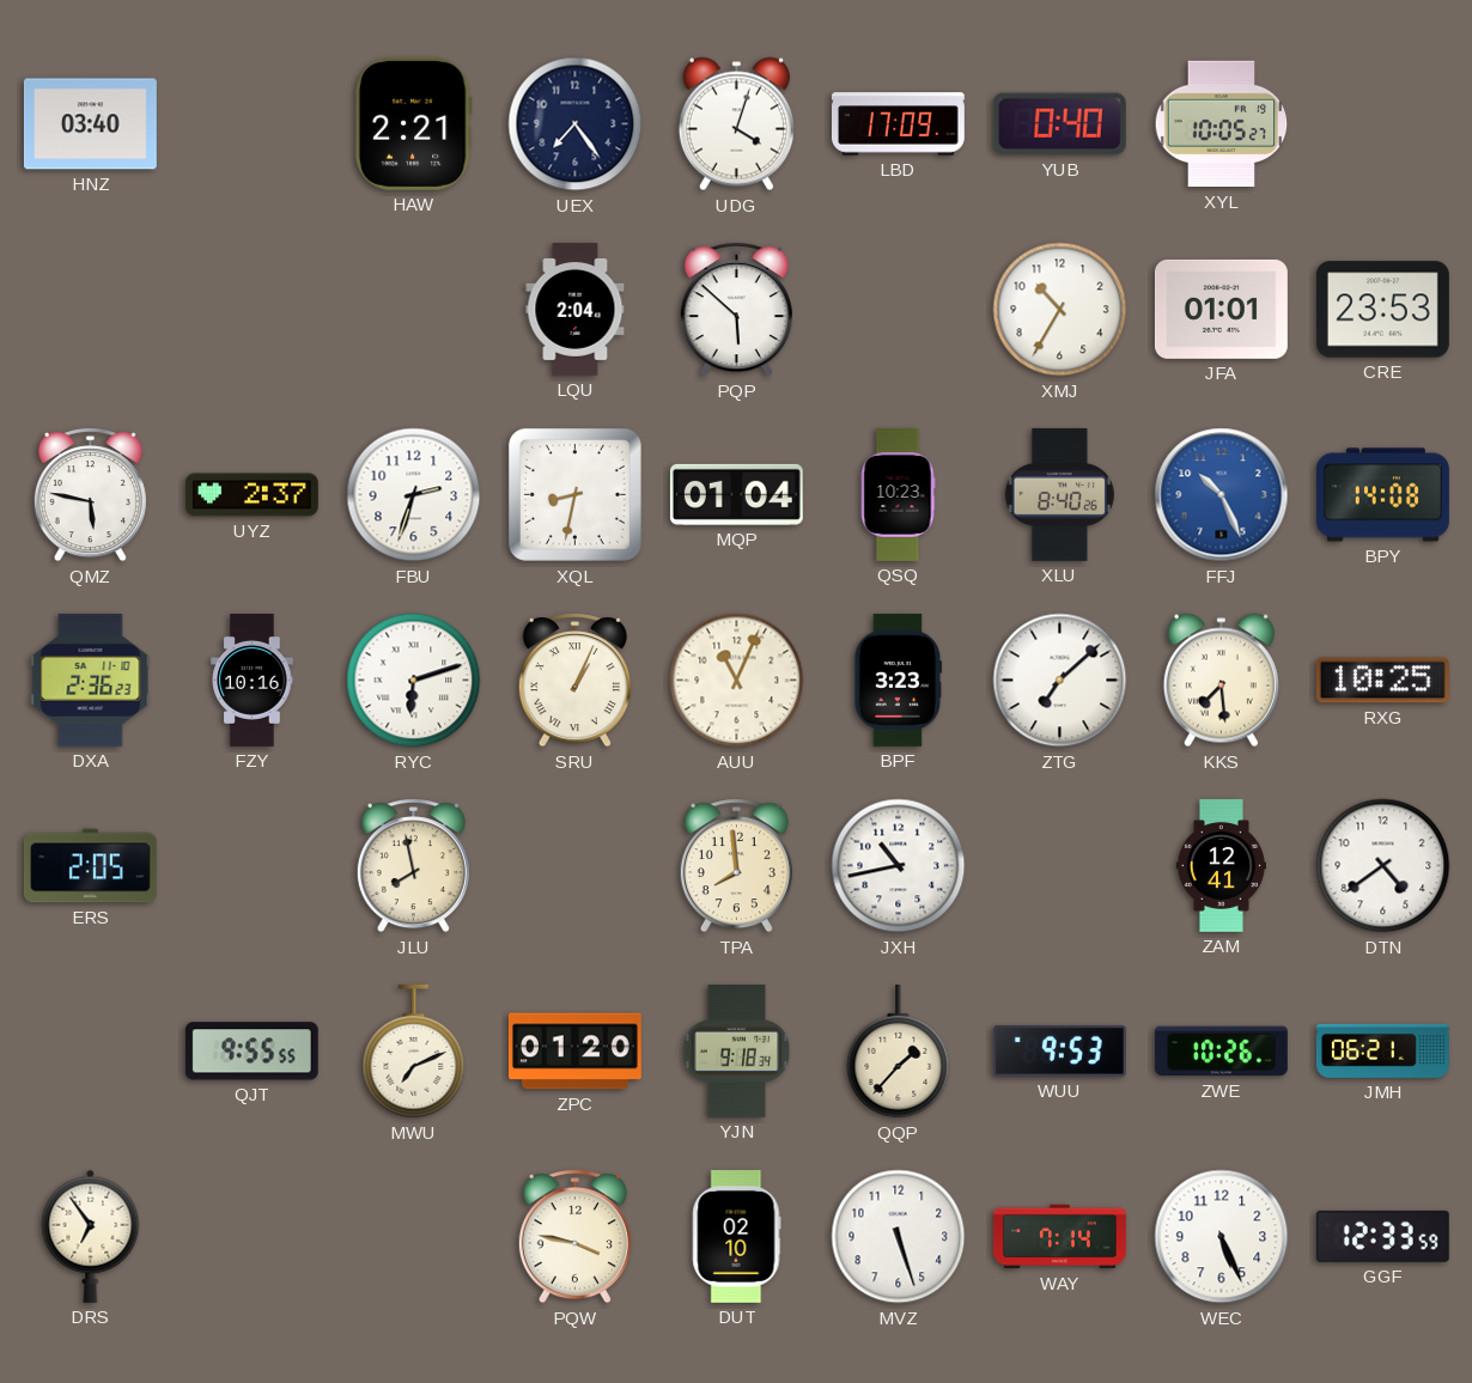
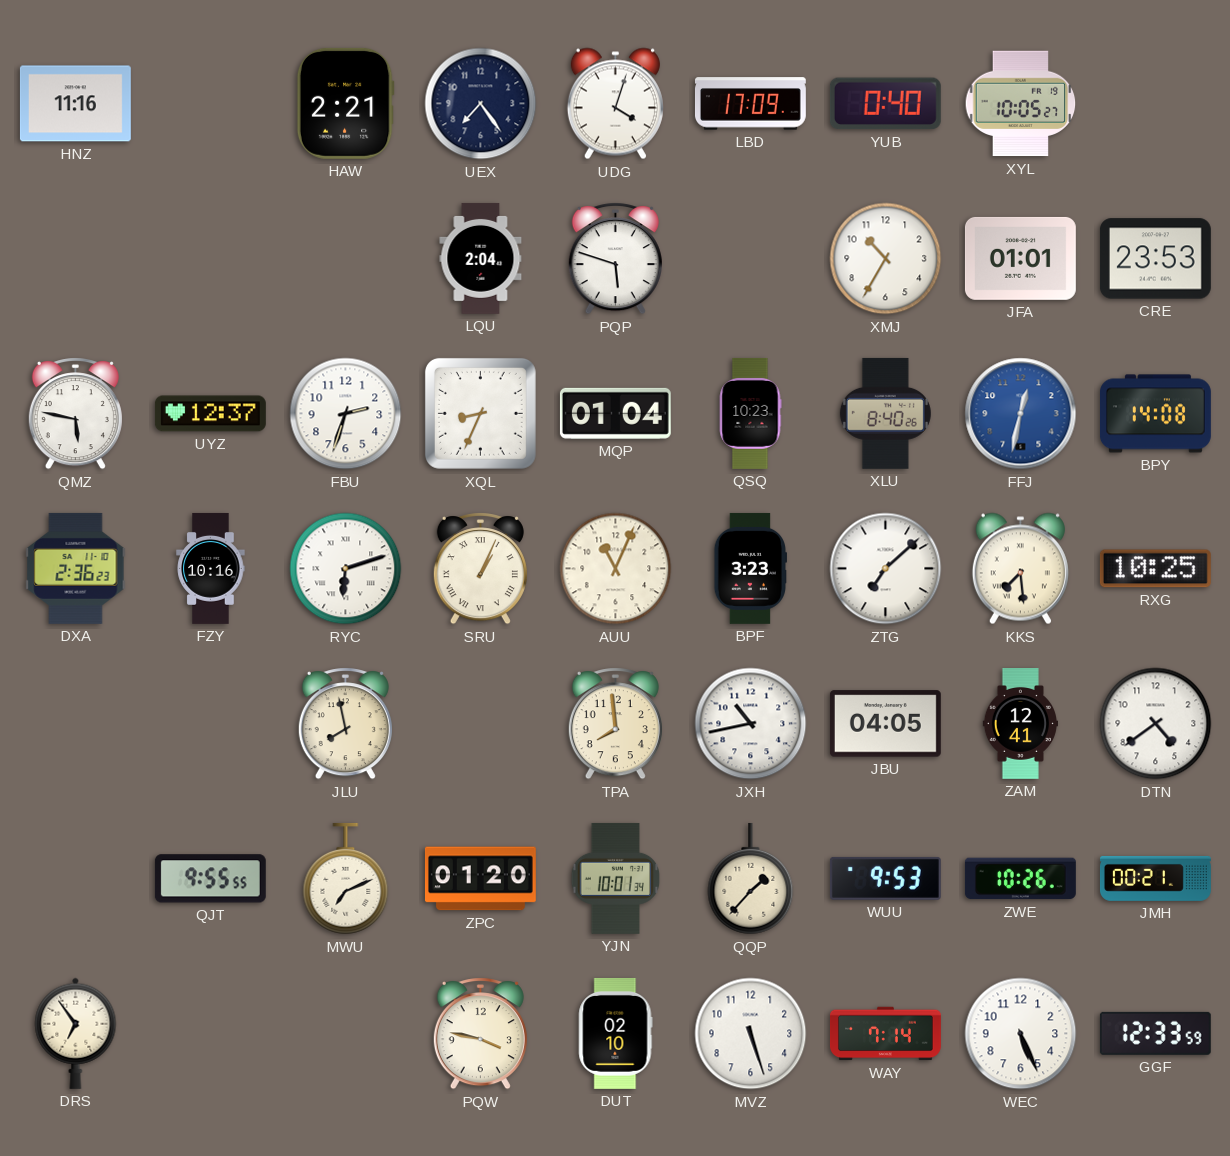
HNZ: 03:40 -> 11:16 (75, 104)
PQP: 5:52 -> 5:48 (615, 259)
UYZ: 2:37 -> 12:37 (210, 414)
XQL: 8:32 -> 8:34 (480, 413)
FFJ: 10:26 -> 12:32 (1021, 414)
ERS: 2:05 -> none (90, 866)
JBU: none -> 04:05 (885, 724)
YJN: 9:18 -> 10:01 (616, 878)
JMH: 06:21 -> 00:21 (1155, 878)
